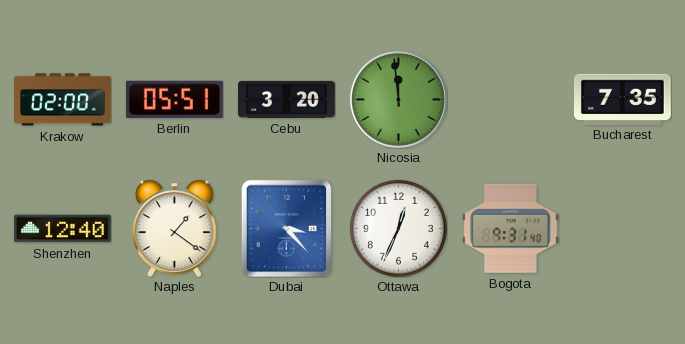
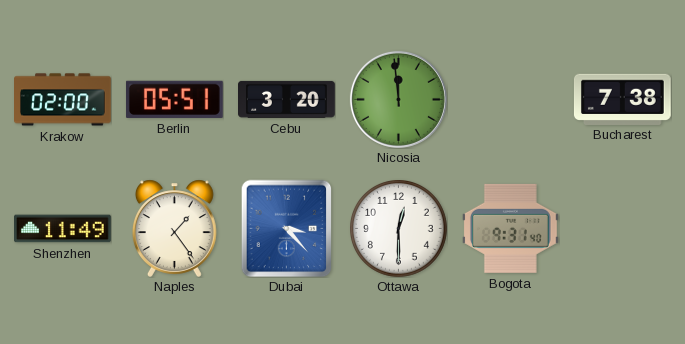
Bucharest: 7:35 -> 7:38 (622, 99)
Shenzhen: 12:40 -> 11:49 (63, 229)
Naples: 1:21 -> 1:24 (174, 228)
Ottawa: 12:34 -> 12:30 (399, 229)
